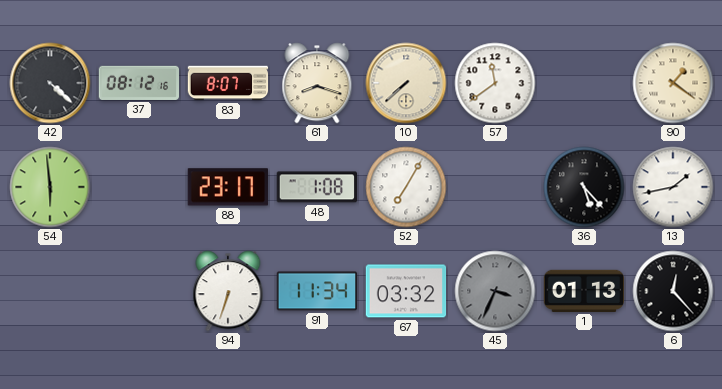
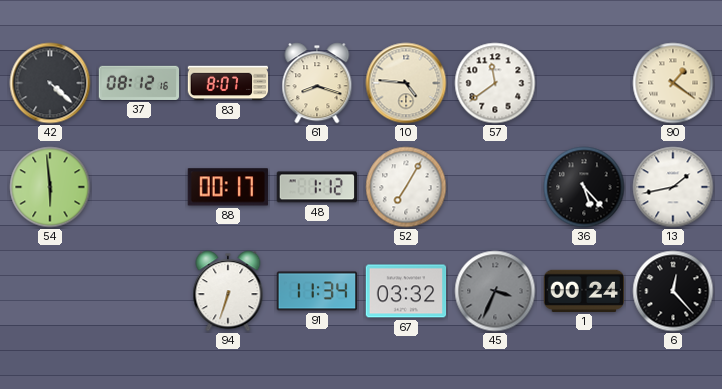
10: 7:38 -> 4:46 (406, 83)
88: 23:17 -> 00:17 (228, 187)
48: 1:08 -> 1:12 (316, 187)
1: 01:13 -> 00:24 (583, 291)
